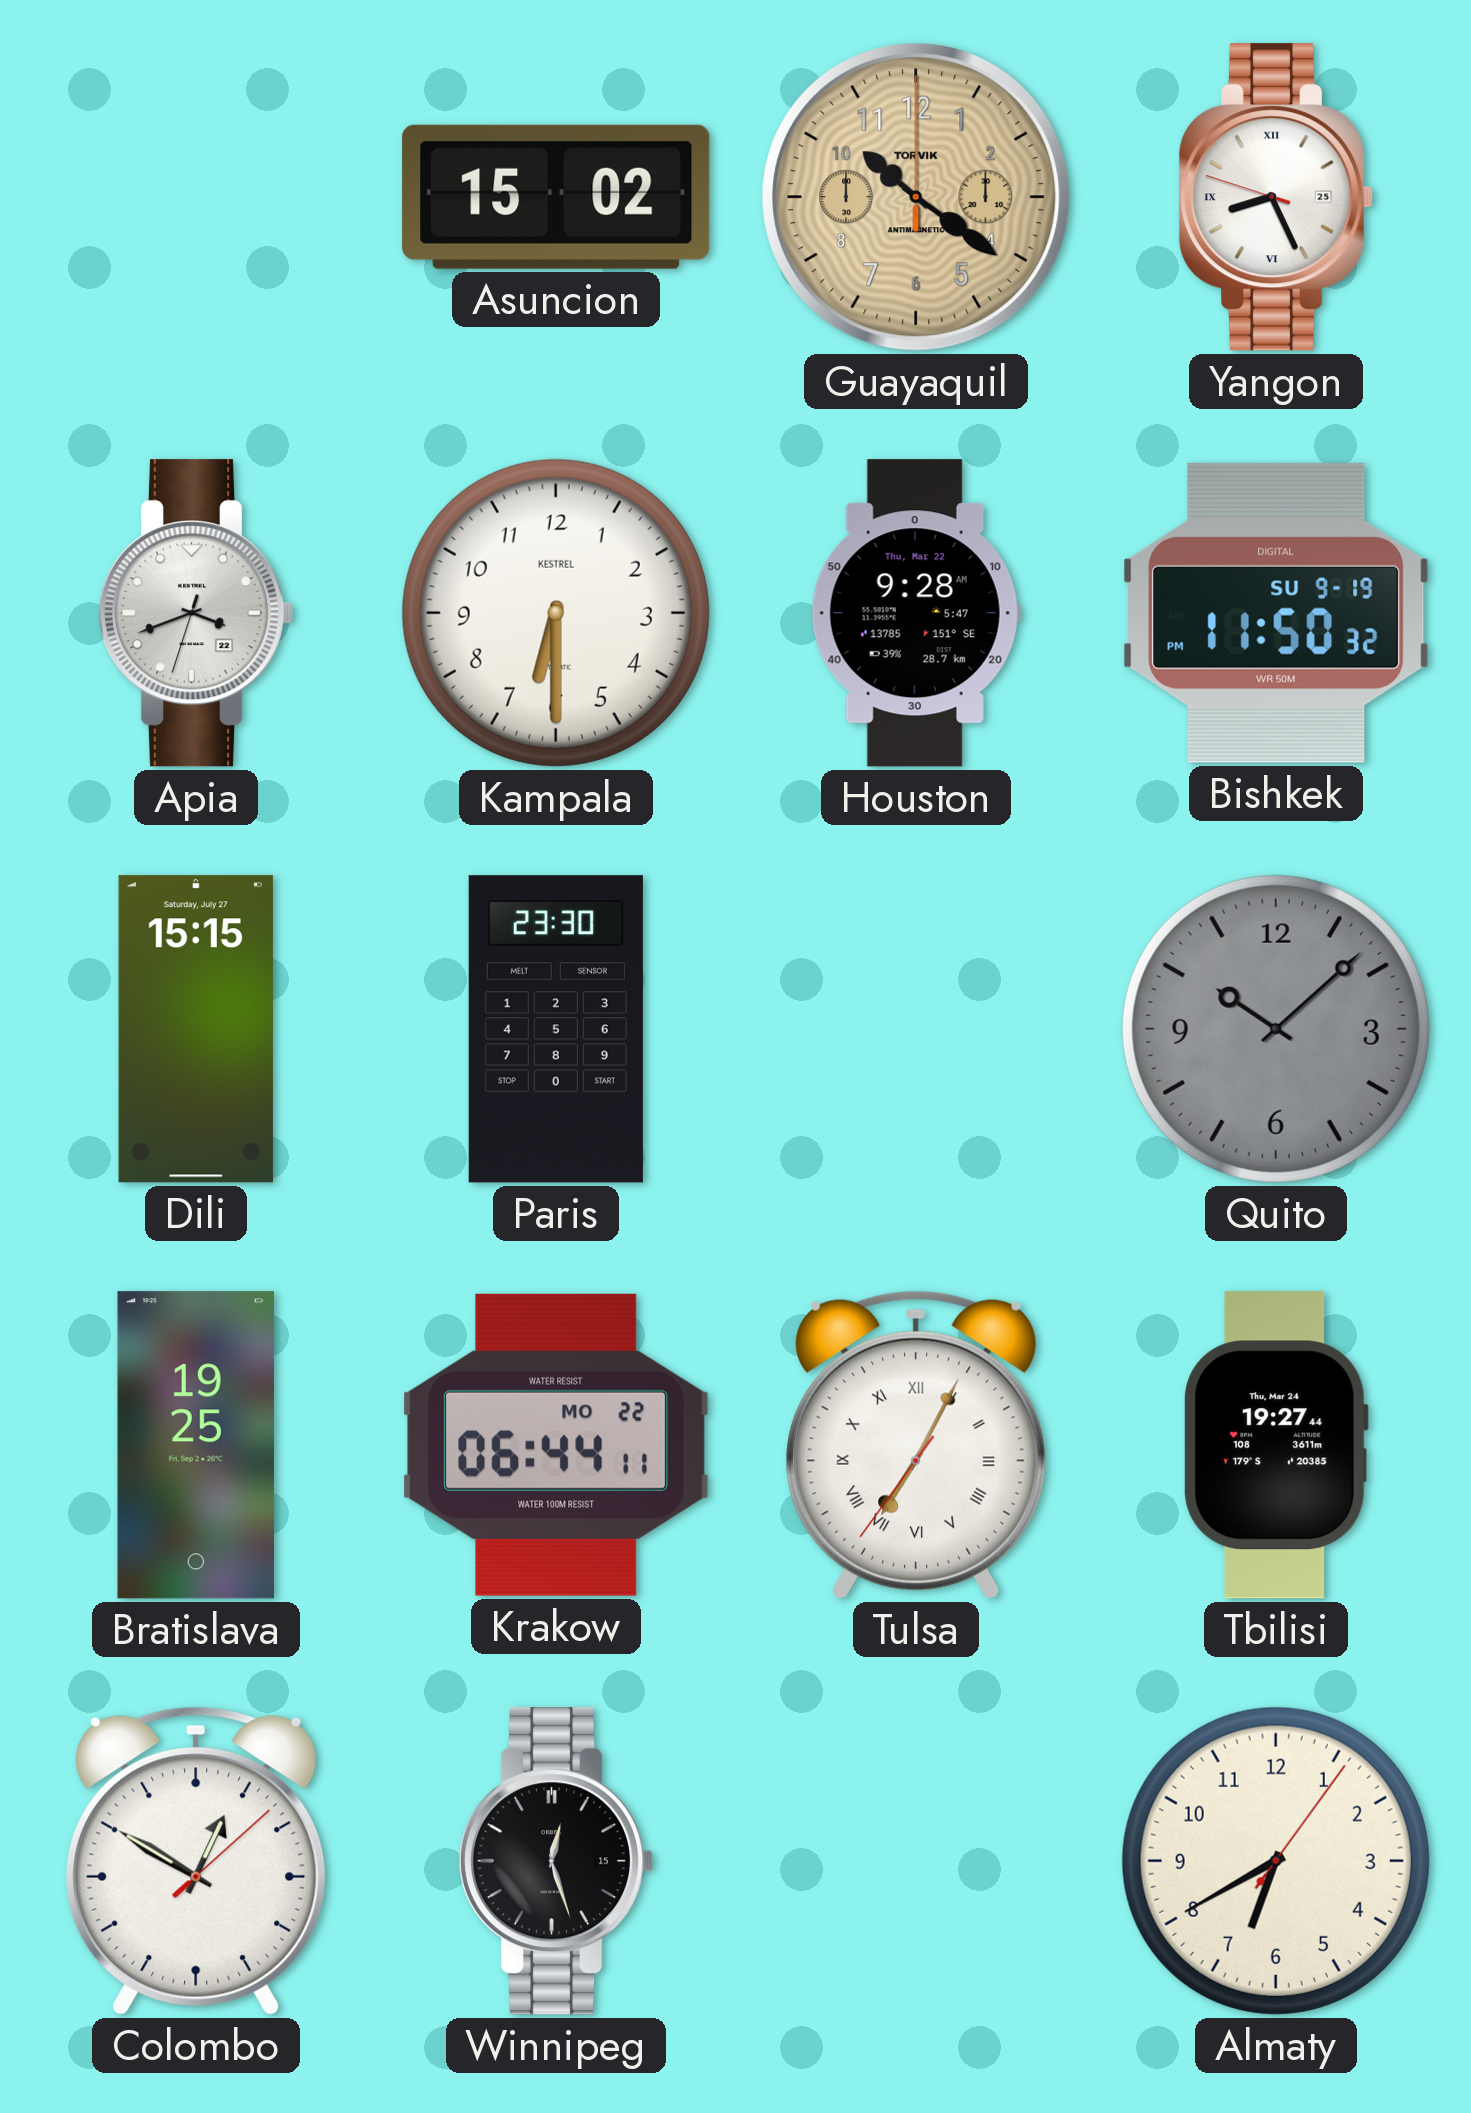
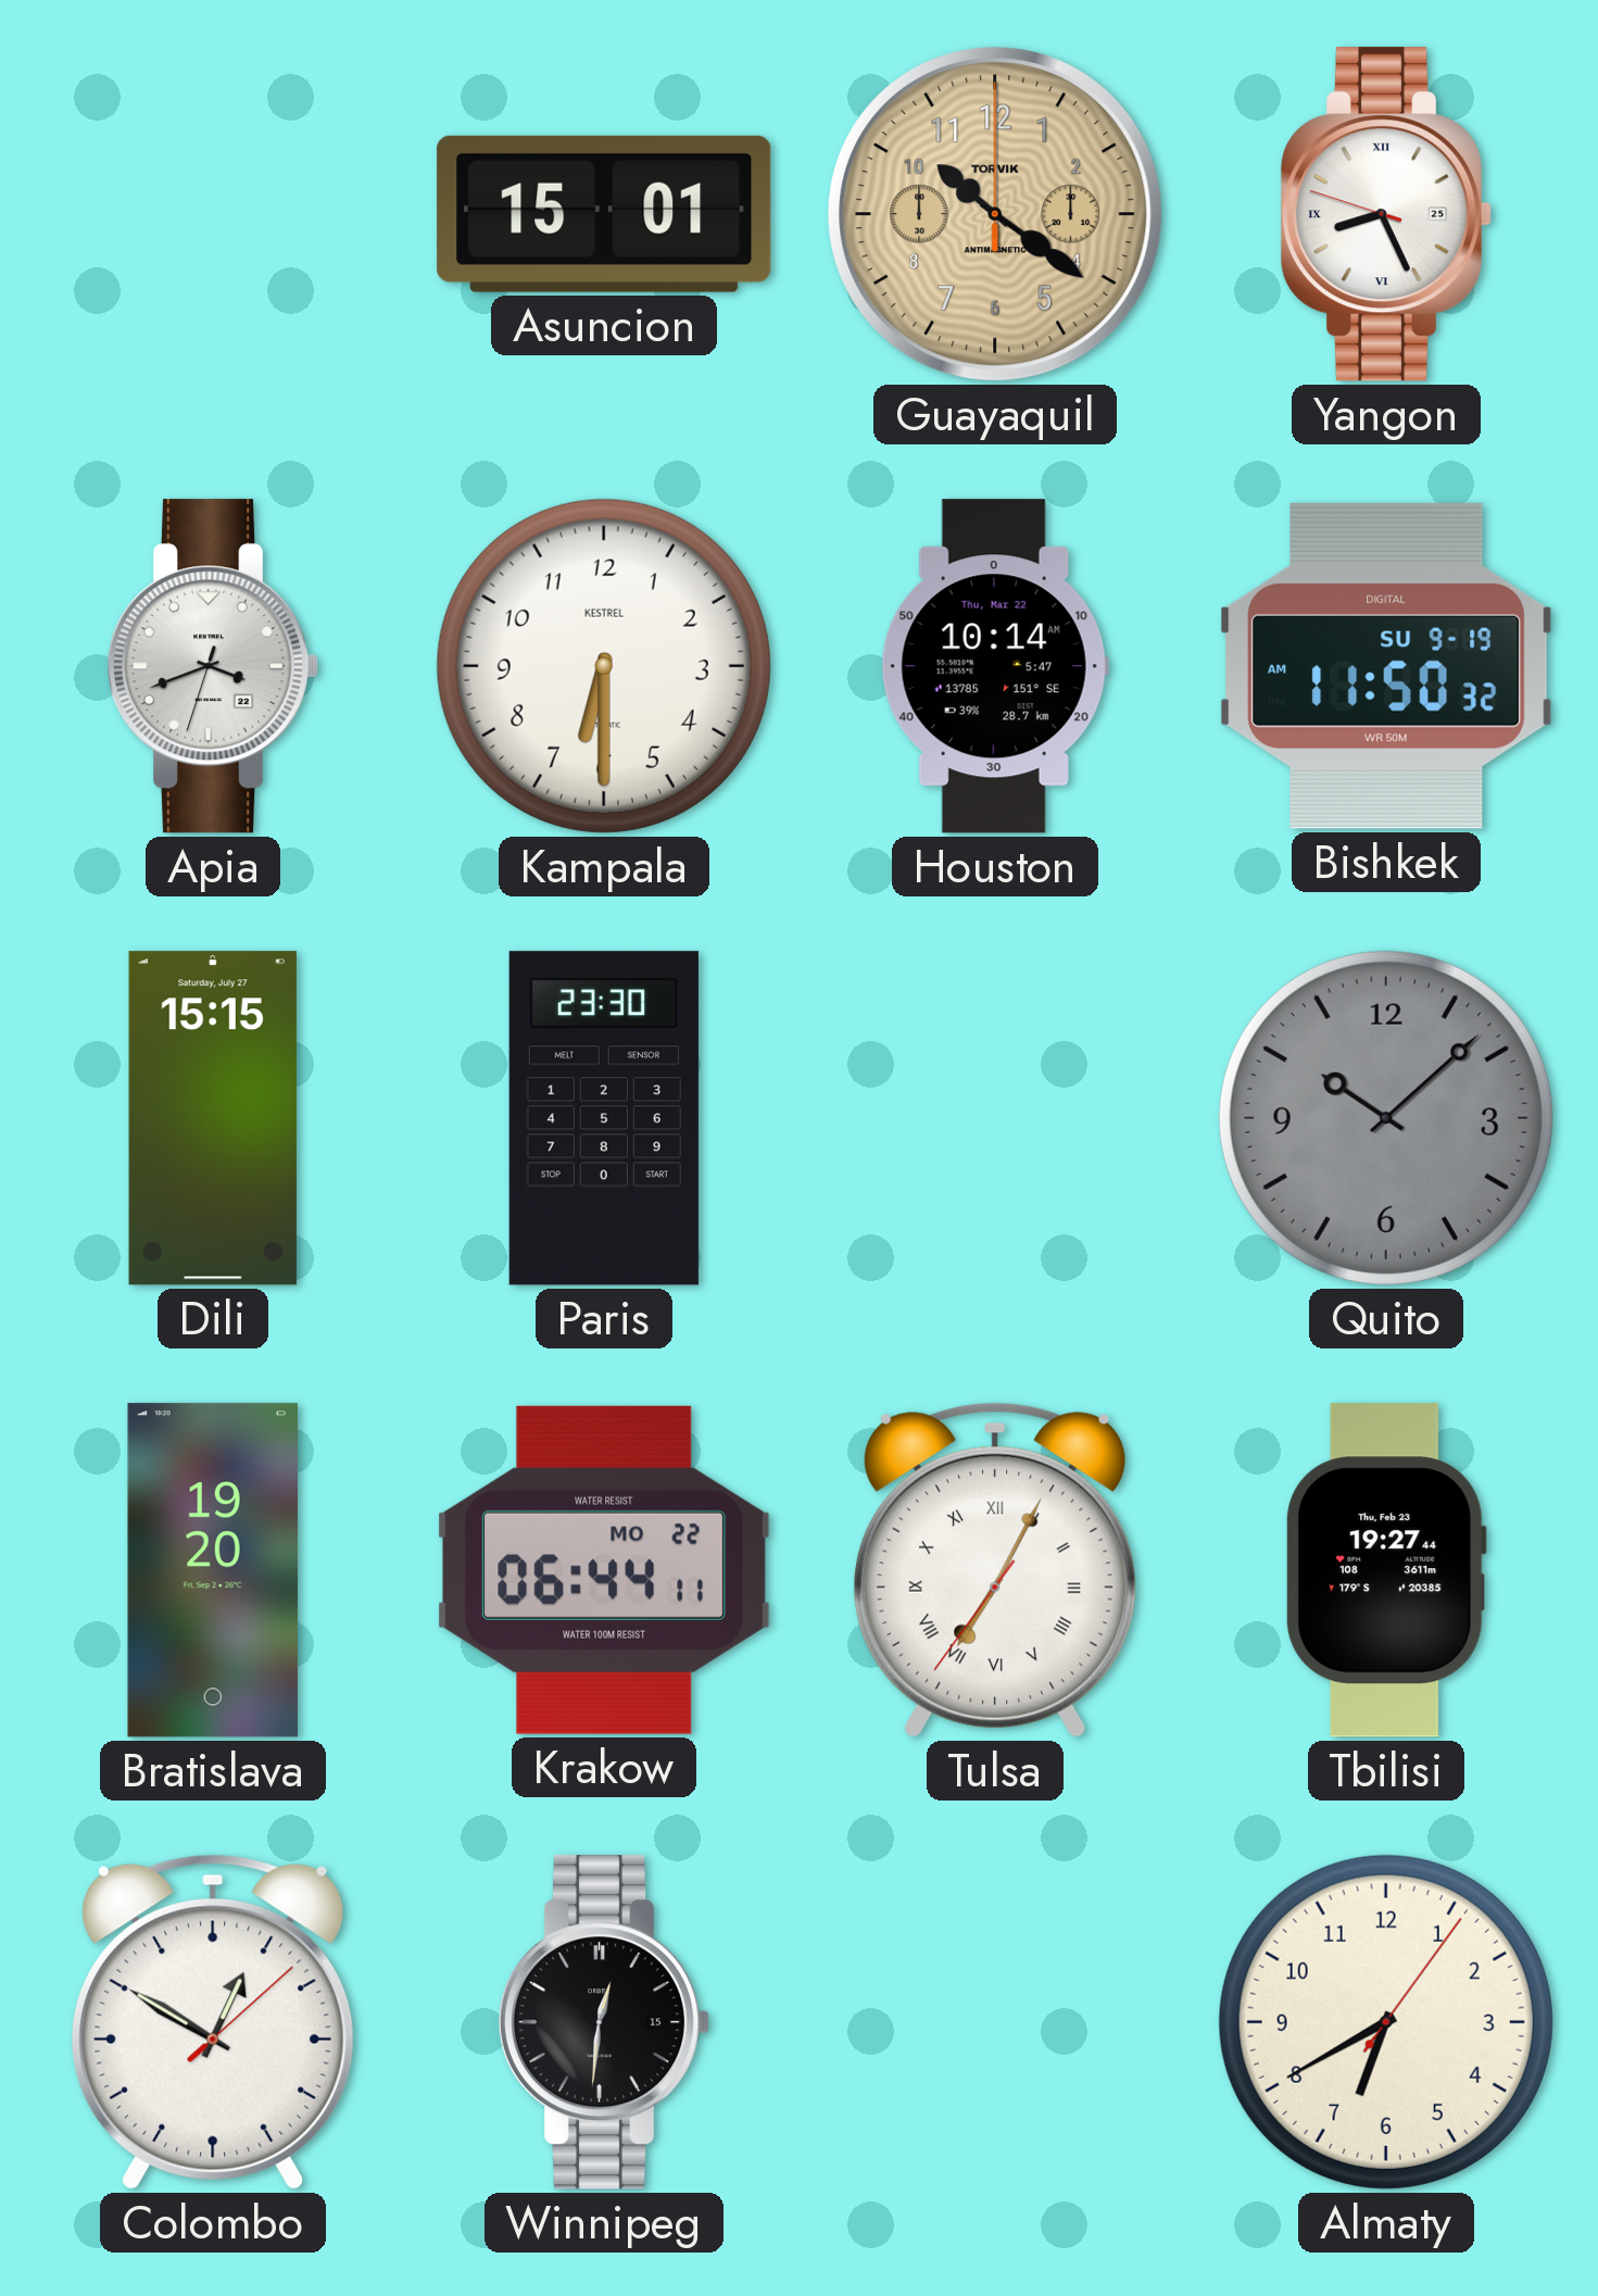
Asuncion: 15:02 -> 15:01 (604, 214)
Houston: 9:28 -> 10:14 (995, 666)
Bishkek: 11:50:32 PM -> 11:50:32 AM (1386, 666)
Bratislava: 19:25 -> 19:20 (213, 1570)
Tbilisi date: Thu, Mar 24 -> Thu, Feb 23 (1386, 1570)
Winnipeg: 12:27 -> 12:31 (604, 2022)
